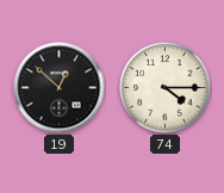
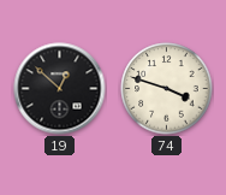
74: 4:15 -> 3:48 (167, 89)
